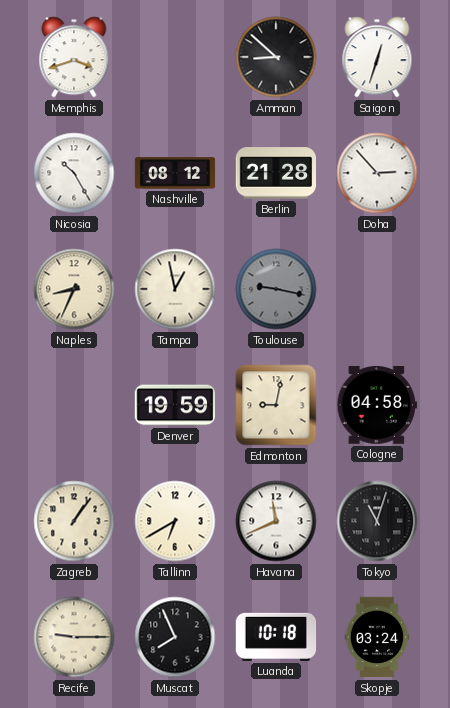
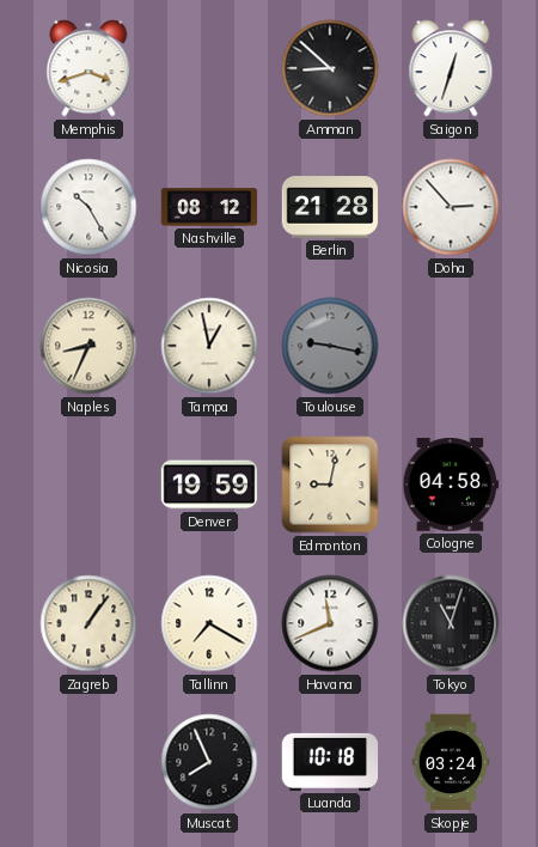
Tallinn: 6:40 -> 7:20 (209, 623)
Recife: 9:15 -> none (74, 637)
